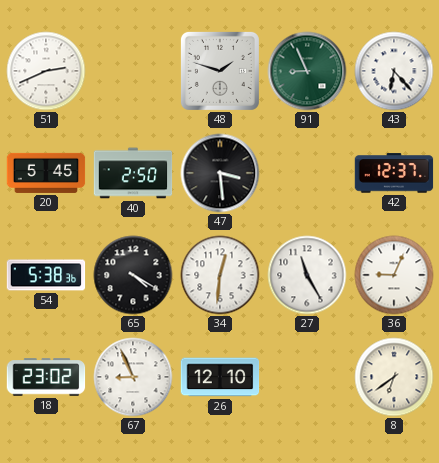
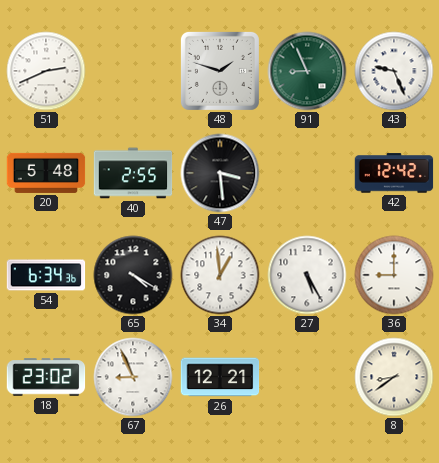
43: 6:23 -> 9:26 (394, 71)
20: 5:45 -> 5:48 (46, 173)
40: 2:50 -> 2:55 (133, 173)
42: 12:37 -> 12:42 (394, 173)
54: 5:38 -> 6:34 (46, 275)
34: 12:31 -> 12:59 (220, 275)
27: 11:25 -> 5:25 (307, 275)
36: 9:04 -> 9:00 (394, 275)
26: 12:10 -> 12:21 (220, 377)
8: 6:39 -> 8:39 (394, 377)
